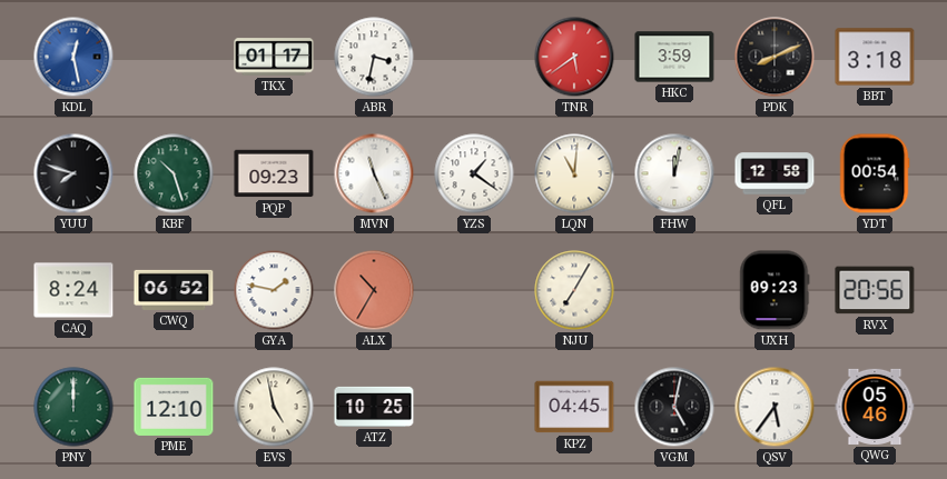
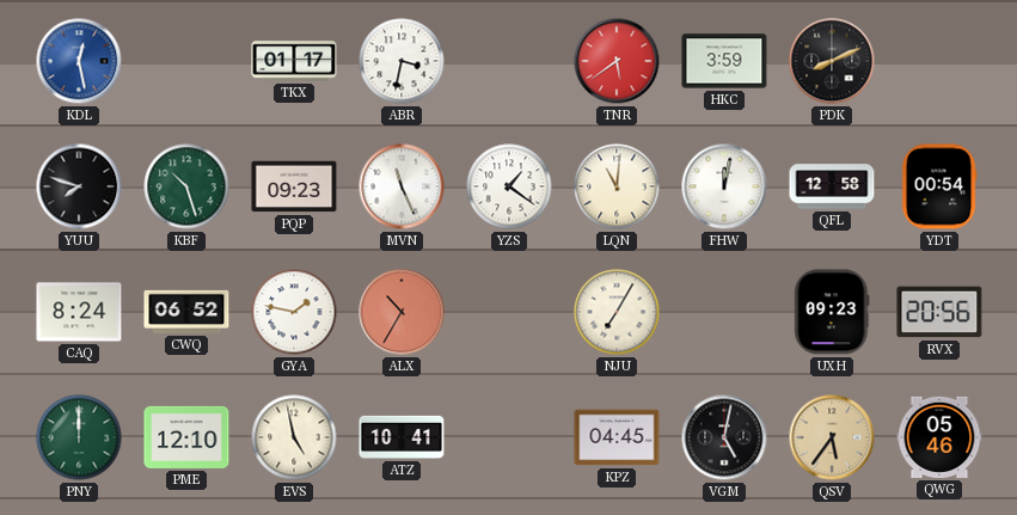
BBT: 3:18 -> none (875, 57)
ATZ: 10:25 -> 10:41 (402, 437)
QSV dial: white -> champagne (832, 437)
